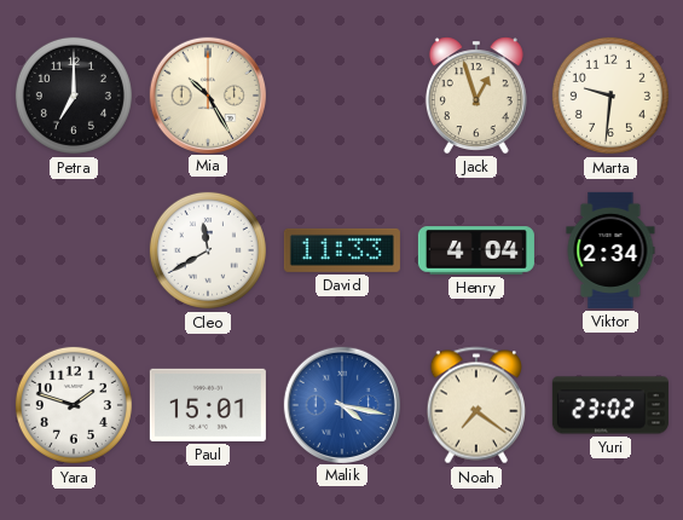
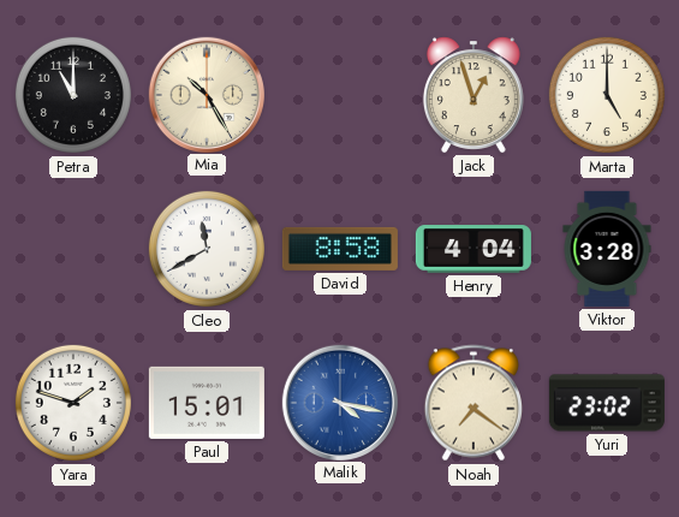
Petra: 7:00 -> 11:00 (73, 95)
Marta: 9:31 -> 5:00 (607, 95)
David: 11:33 -> 8:58 (340, 249)
Viktor: 2:34 -> 3:28 (607, 249)
